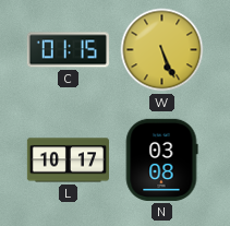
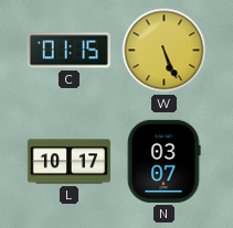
N: 03:08 -> 03:07 (163, 161)
